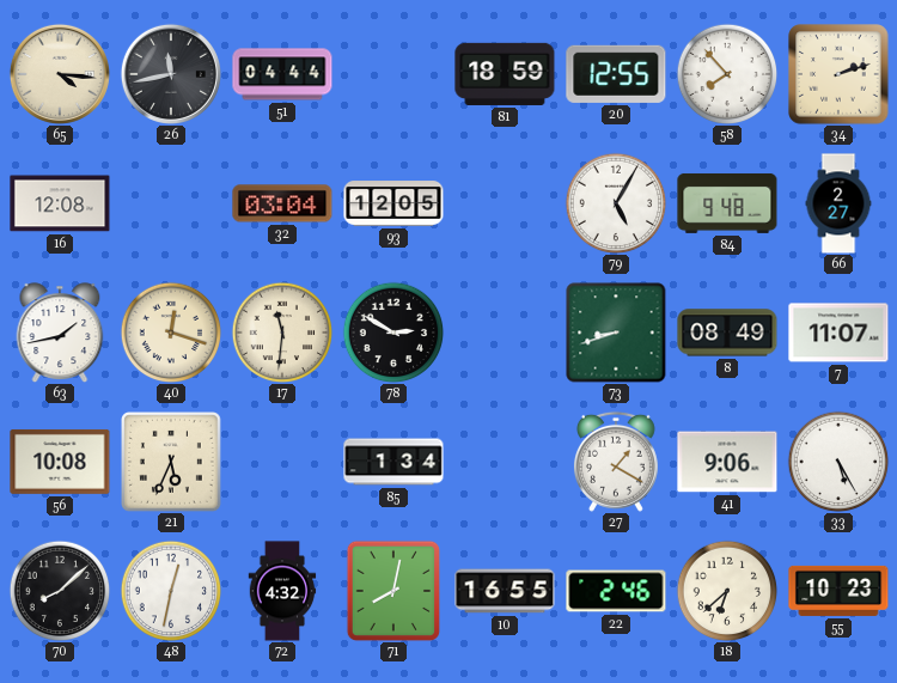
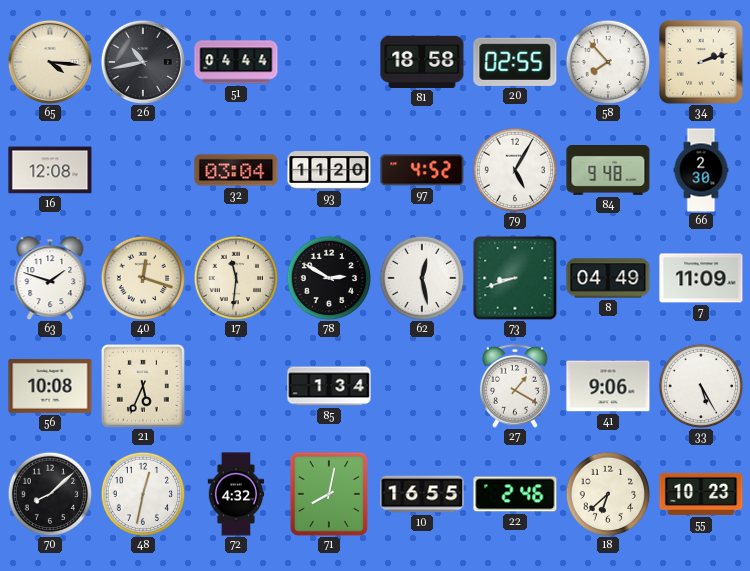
26: 11:43 -> 10:43 (143, 62)
81: 18:59 -> 18:58 (422, 62)
20: 12:55 -> 02:55 (515, 62)
93: 12:05 -> 11:20 (329, 170)
97: none -> 4:52 (422, 170)
66: 2:27 -> 2:30 (701, 170)
63: 1:43 -> 1:48 (50, 278)
62: none -> 12:28 (422, 278)
8: 08:49 -> 04:49 (608, 278)
7: 11:07 -> 11:09 (701, 278)
